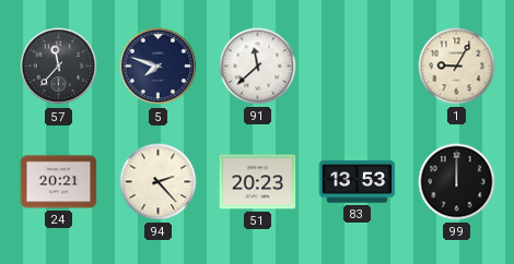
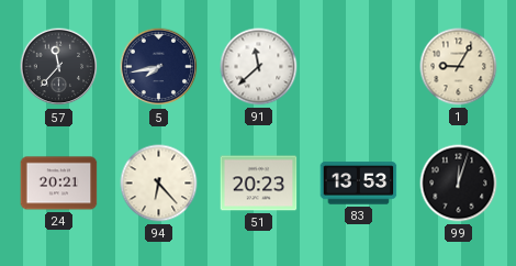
5: 7:48 -> 7:43 (159, 67)
94: 2:23 -> 6:23 (159, 184)
99: 12:00 -> 12:03 (459, 184)
